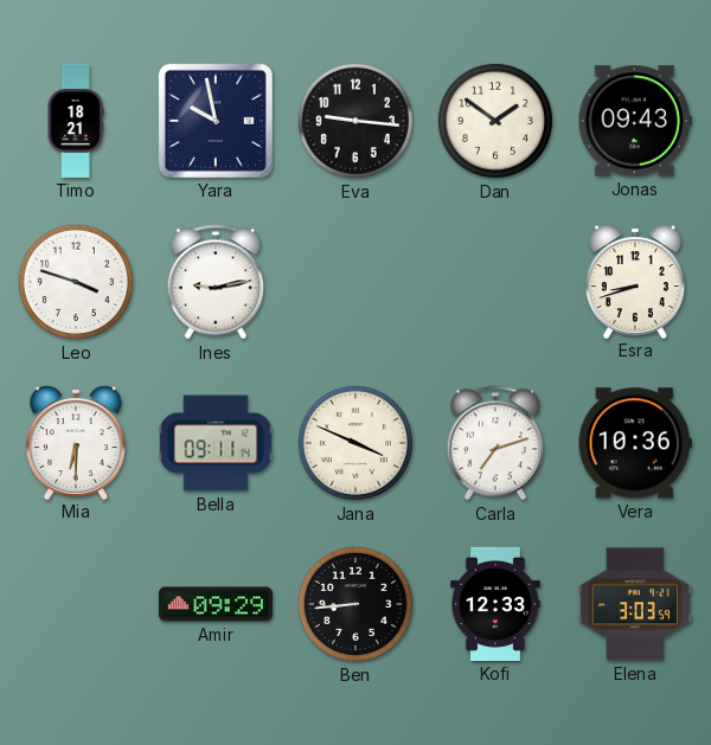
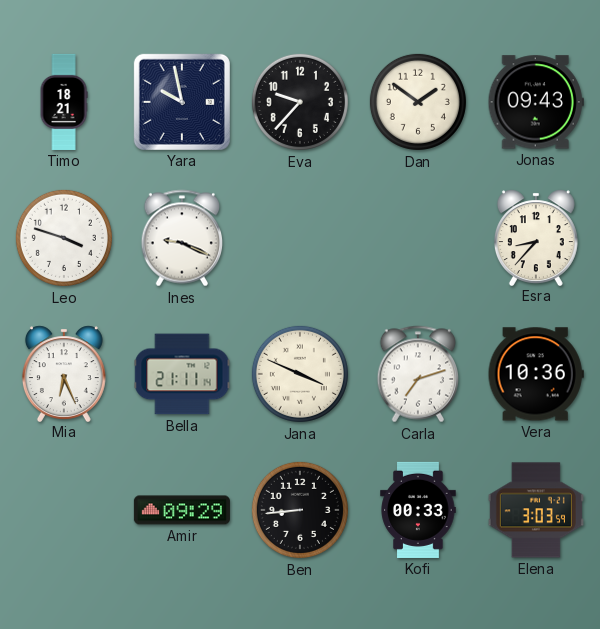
Eva: 9:16 -> 9:37 (300, 102)
Ines: 9:13 -> 9:19 (181, 238)
Esra: 8:42 -> 8:37 (536, 237)
Mia: 6:30 -> 6:26 (64, 373)
Bella: 09:11 -> 21:11 (182, 374)
Kofi: 12:33 -> 00:33 (418, 510)
